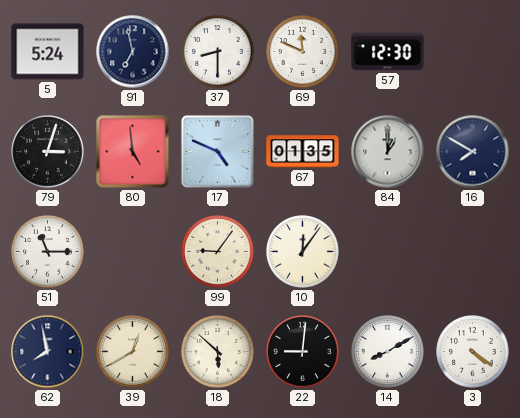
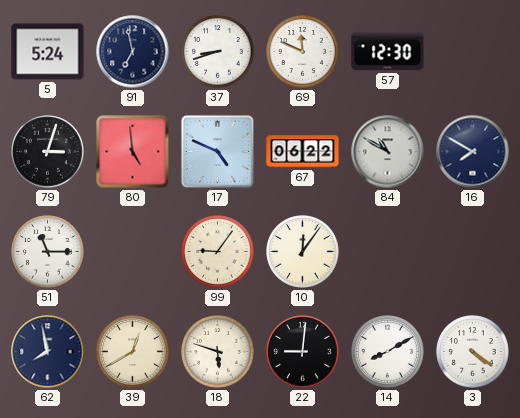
37: 8:30 -> 8:42 (218, 52)
67: 01:35 -> 06:22 (303, 152)
84: 1:00 -> 10:50 (388, 152)
18: 5:52 -> 5:48 (218, 352)
